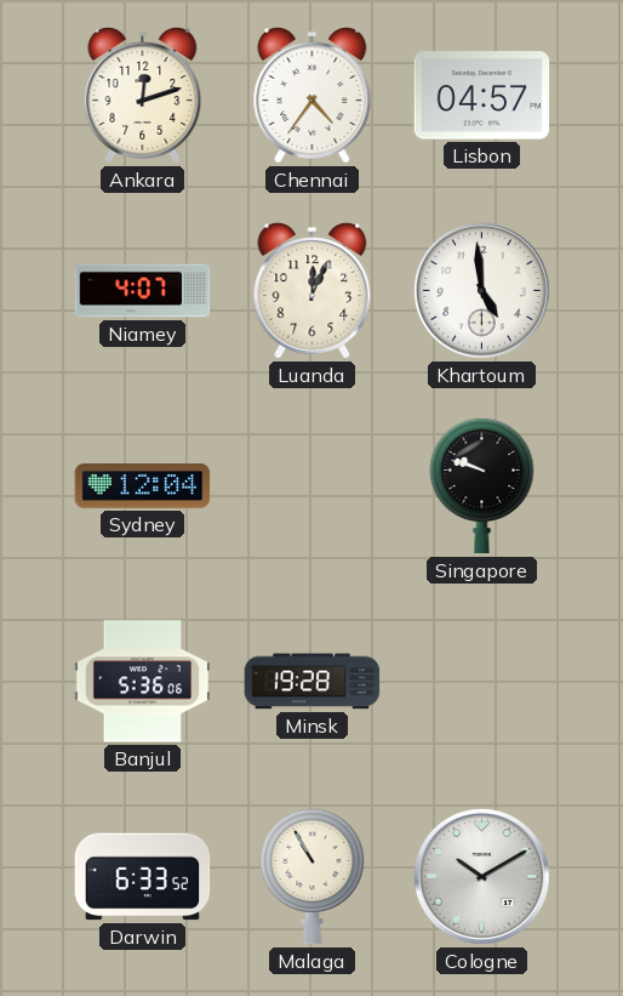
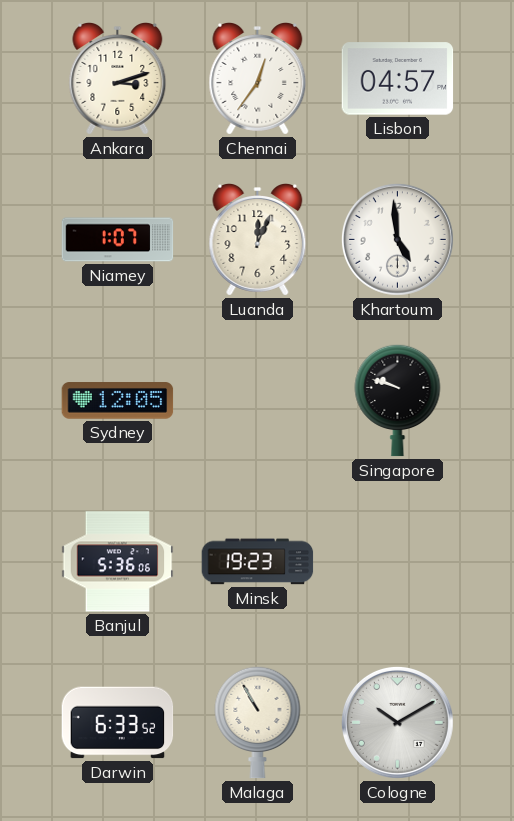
Ankara: 12:12 -> 3:12 (118, 79)
Chennai: 4:36 -> 12:36 (258, 79)
Niamey: 4:07 -> 1:07 (118, 240)
Sydney: 12:04 -> 12:05 (118, 401)
Minsk: 19:28 -> 19:23 (258, 562)
